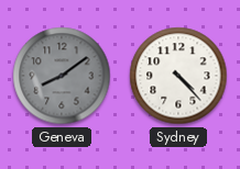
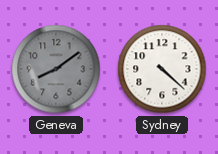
Sydney: 4:23 -> 4:22 (162, 69)
